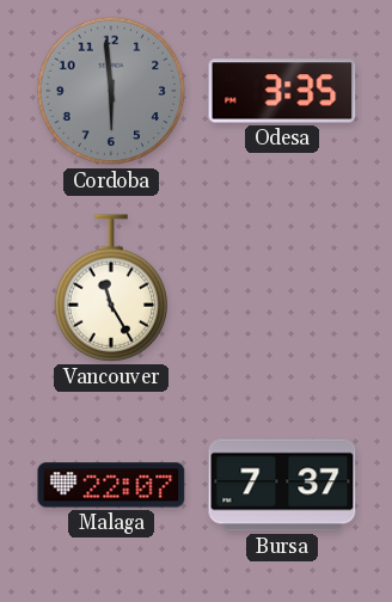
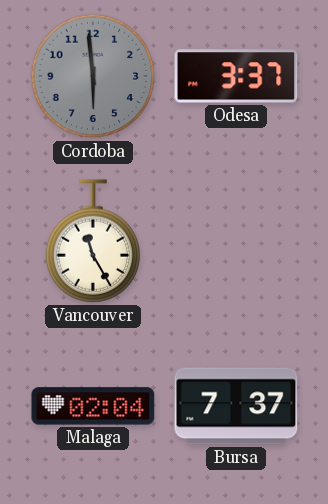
Odesa: 3:35 -> 3:37 (236, 76)
Malaga: 22:07 -> 02:04 (93, 406)
